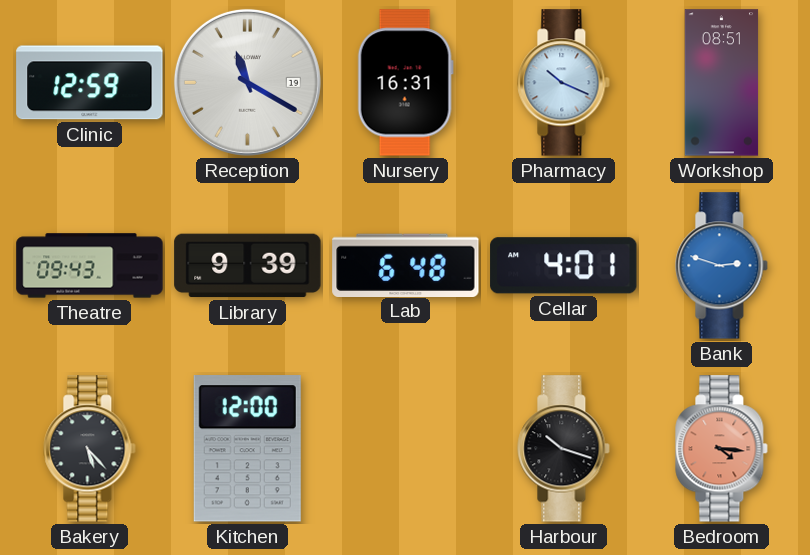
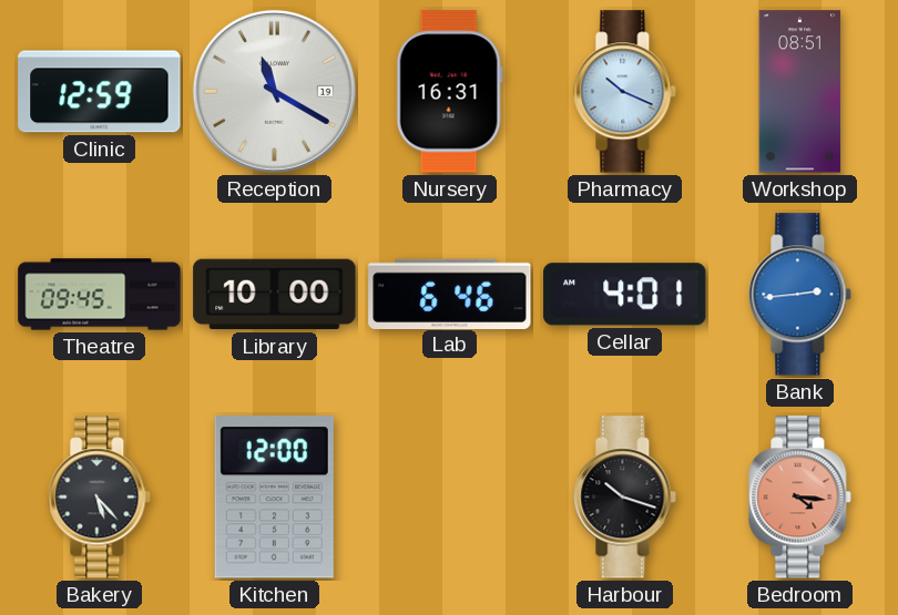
Theatre: 09:43 -> 09:45 (100, 295)
Library: 9:39 -> 10:00 (275, 295)
Lab: 6:48 -> 6:46 (450, 294)
Bank: 2:48 -> 2:44 (800, 295)
